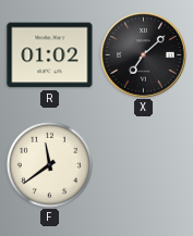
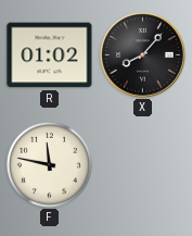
X: 7:08 -> 8:07 (143, 55)
F: 11:39 -> 11:47 (49, 164)
